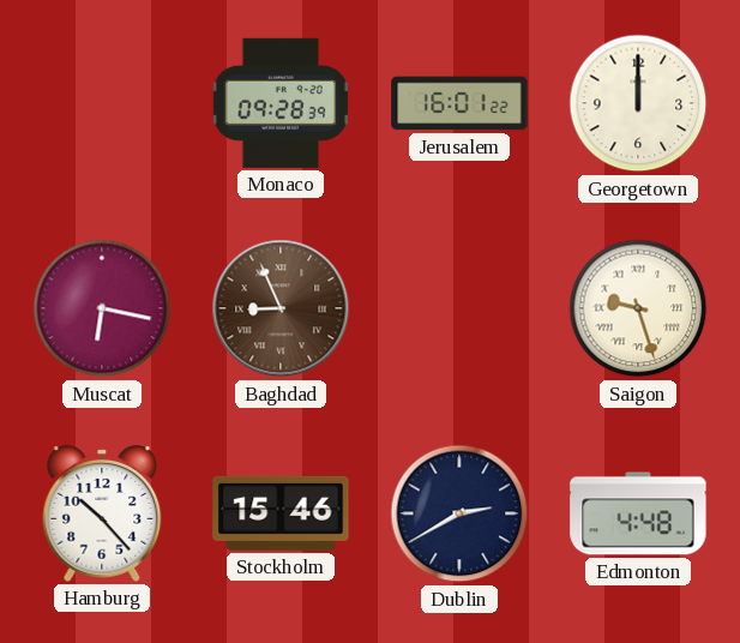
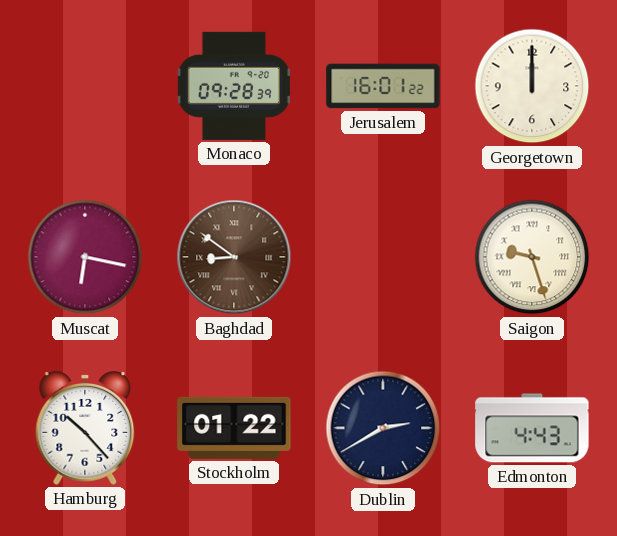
Baghdad: 8:56 -> 8:51 (234, 257)
Stockholm: 15:46 -> 01:22 (234, 428)
Edmonton: 4:48 -> 4:43 (532, 428)
